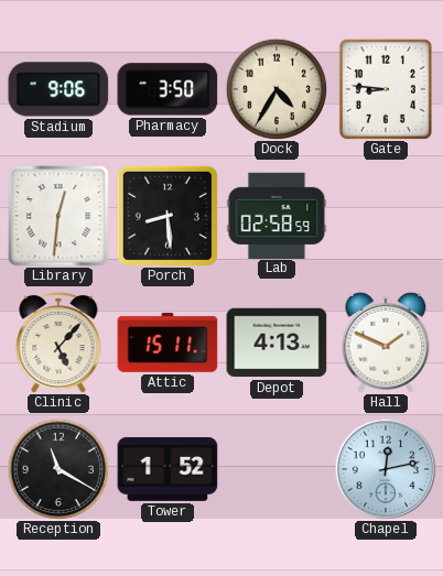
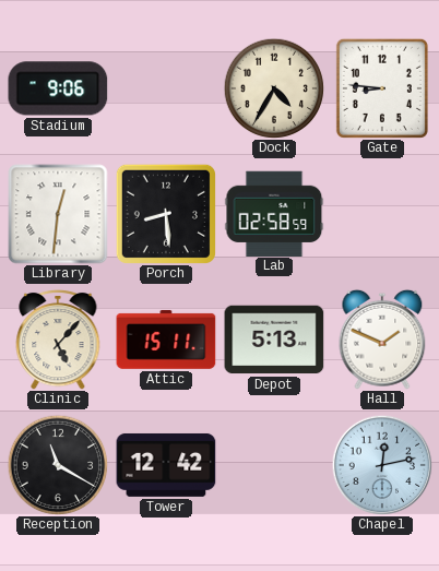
Pharmacy: 3:50 -> none (168, 89)
Depot: 4:13 -> 5:13 (274, 340)
Tower: 1:52 -> 12:42 (166, 465)
